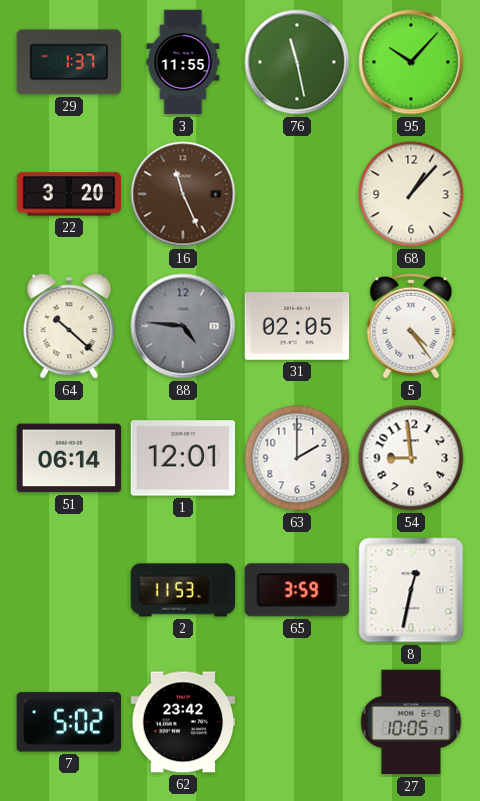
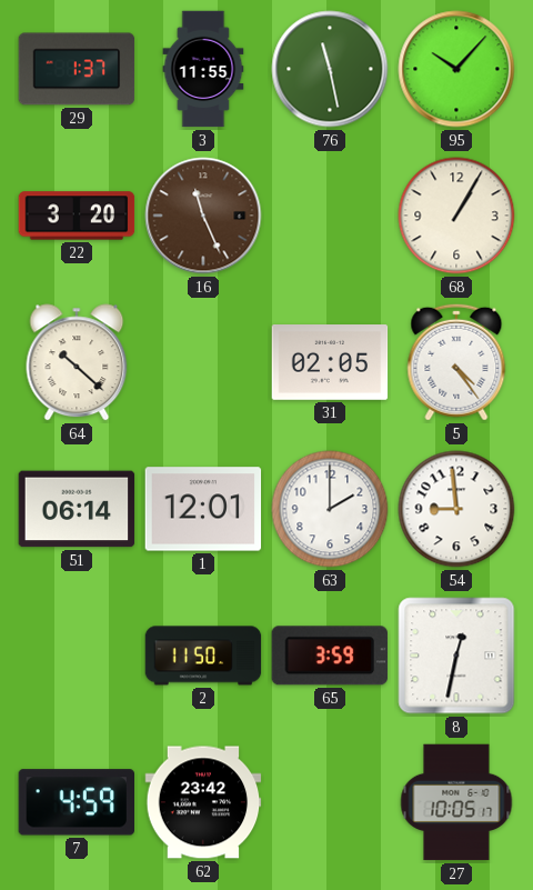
68: 1:07 -> 1:05 (456, 216)
88: 4:46 -> none (183, 326)
2: 11:53 -> 11:50 (203, 656)
7: 5:02 -> 4:59 (76, 802)
